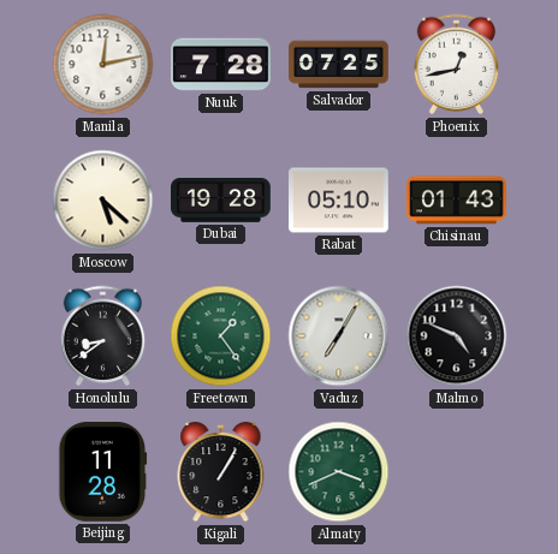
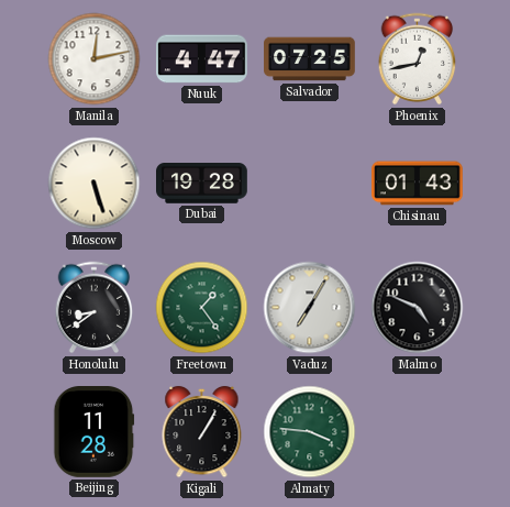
Nuuk: 7:28 -> 4:47 (202, 59)
Moscow: 5:22 -> 5:27 (95, 184)
Rabat: 05:10 -> none (339, 201)
Almaty: 3:41 -> 3:46 (310, 432)
